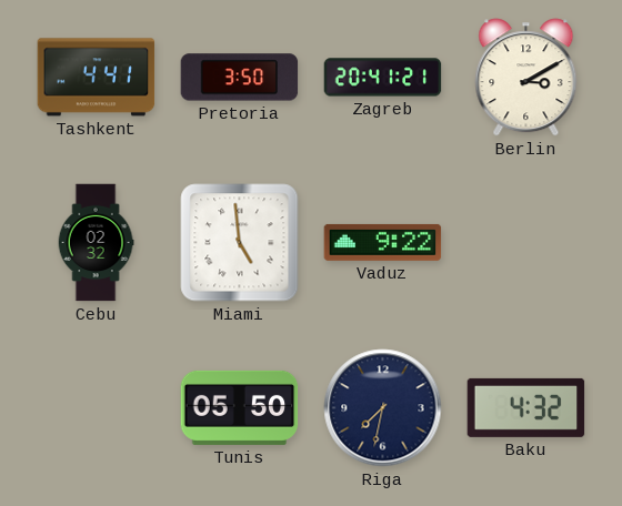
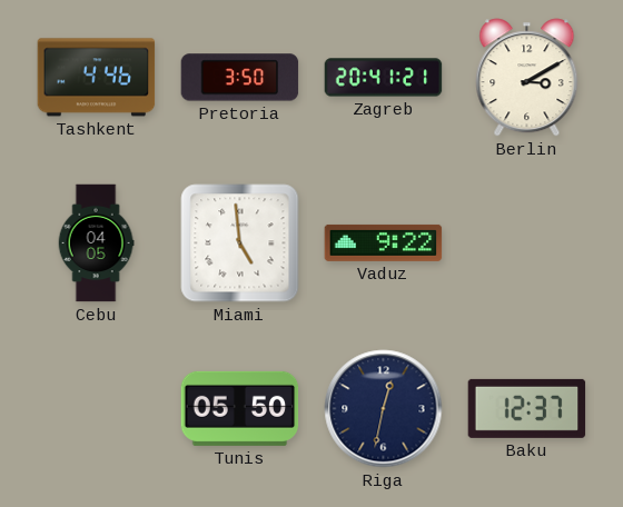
Tashkent: 4:41 -> 4:46 (97, 78)
Cebu: 02:32 -> 04:05 (96, 243)
Riga: 7:32 -> 12:32 (384, 409)
Baku: 4:32 -> 12:37 (527, 408)
